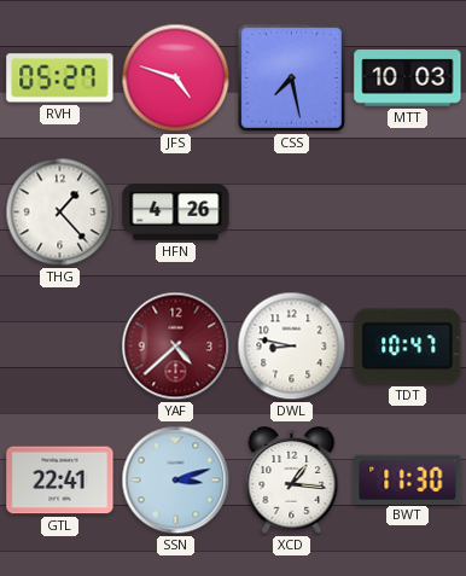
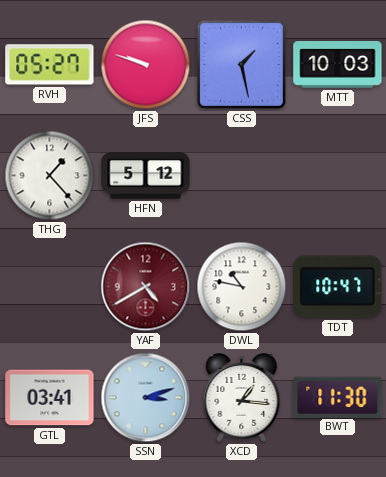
JFS: 4:48 -> 9:48 (146, 65)
CSS: 7:28 -> 1:28 (241, 64)
HFN: 4:26 -> 5:12 (146, 176)
YAF: 4:38 -> 4:40 (146, 287)
DWL: 8:47 -> 10:47 (242, 287)
GTL: 22:41 -> 03:41 (50, 398)
